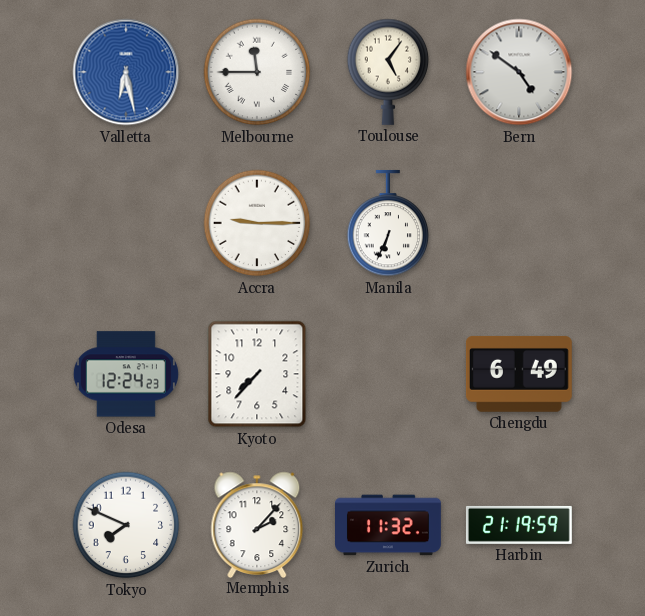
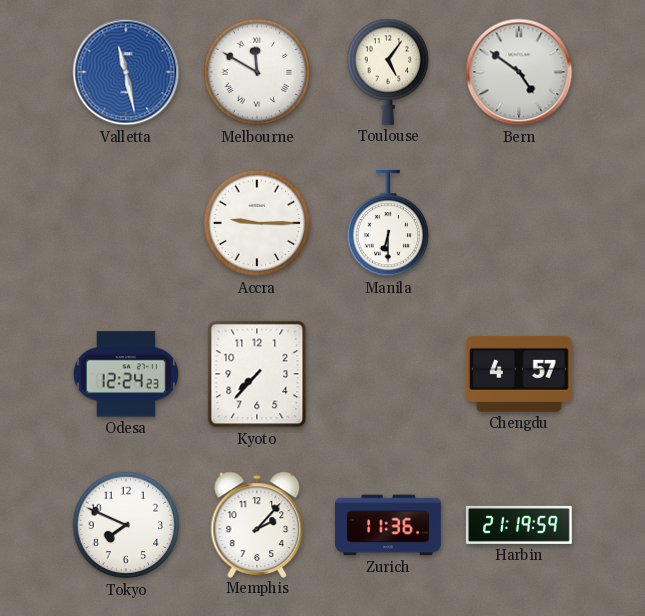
Valletta: 6:28 -> 11:28 (126, 72)
Melbourne: 11:45 -> 11:50 (257, 72)
Manila: 6:34 -> 6:30 (388, 223)
Chengdu: 6:49 -> 4:57 (519, 374)
Zurich: 11:32 -> 11:36 (389, 525)
